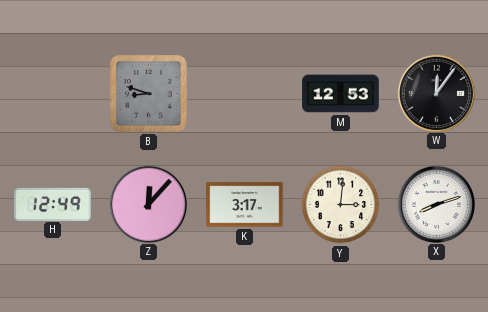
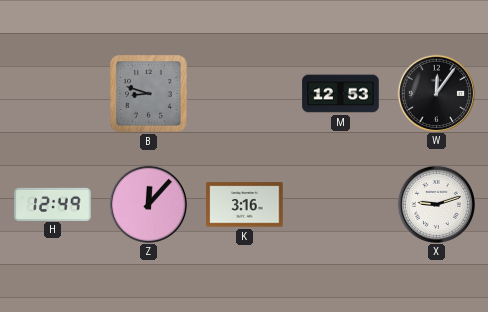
K: 3:17 -> 3:16 (245, 205)
Y: 3:01 -> none (341, 205)
X: 8:12 -> 9:12 (436, 204)
